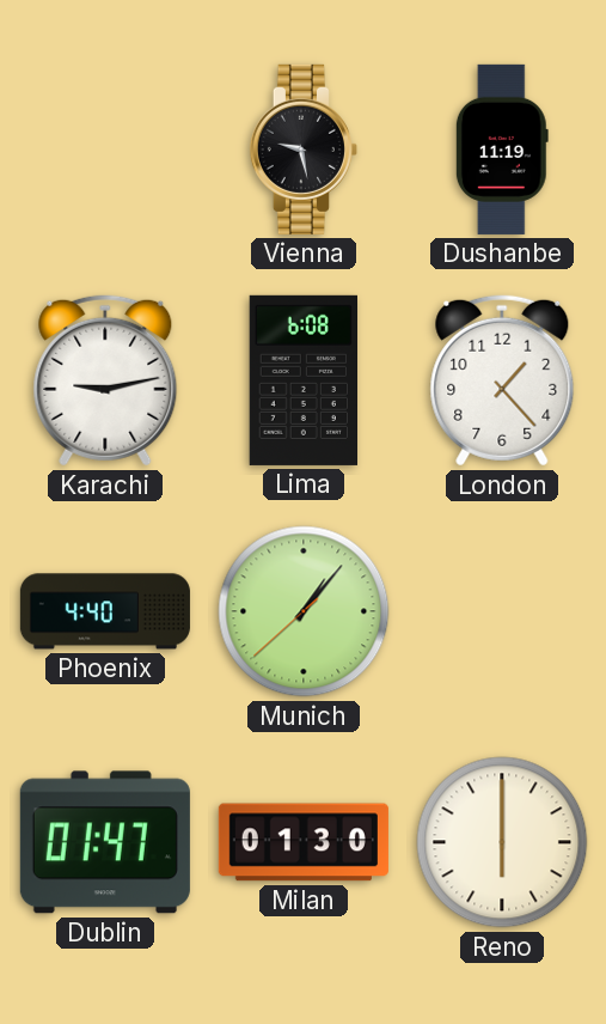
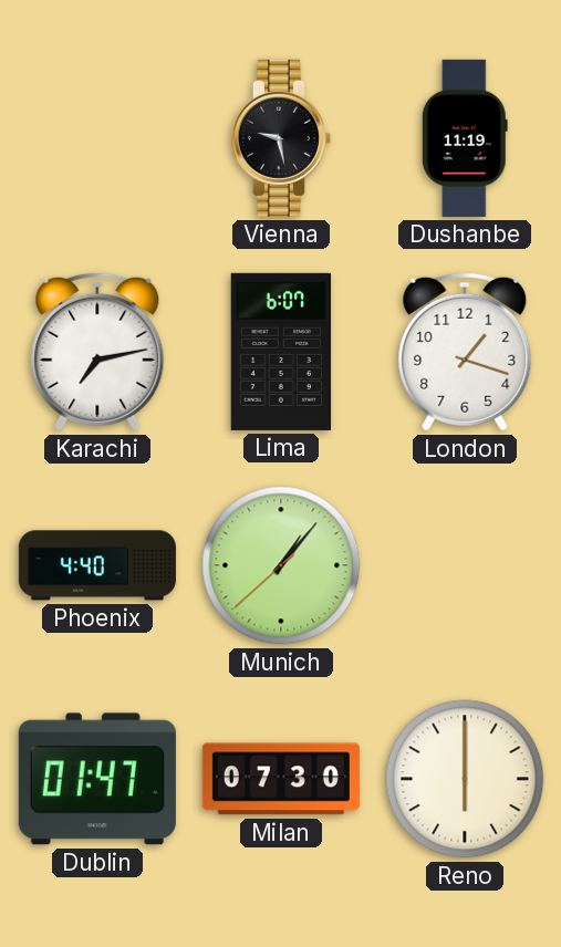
Karachi: 9:13 -> 7:13 (97, 352)
Lima: 6:08 -> 6:07 (280, 352)
London: 1:23 -> 1:18 (465, 352)
Milan: 01:30 -> 07:30 (281, 779)
